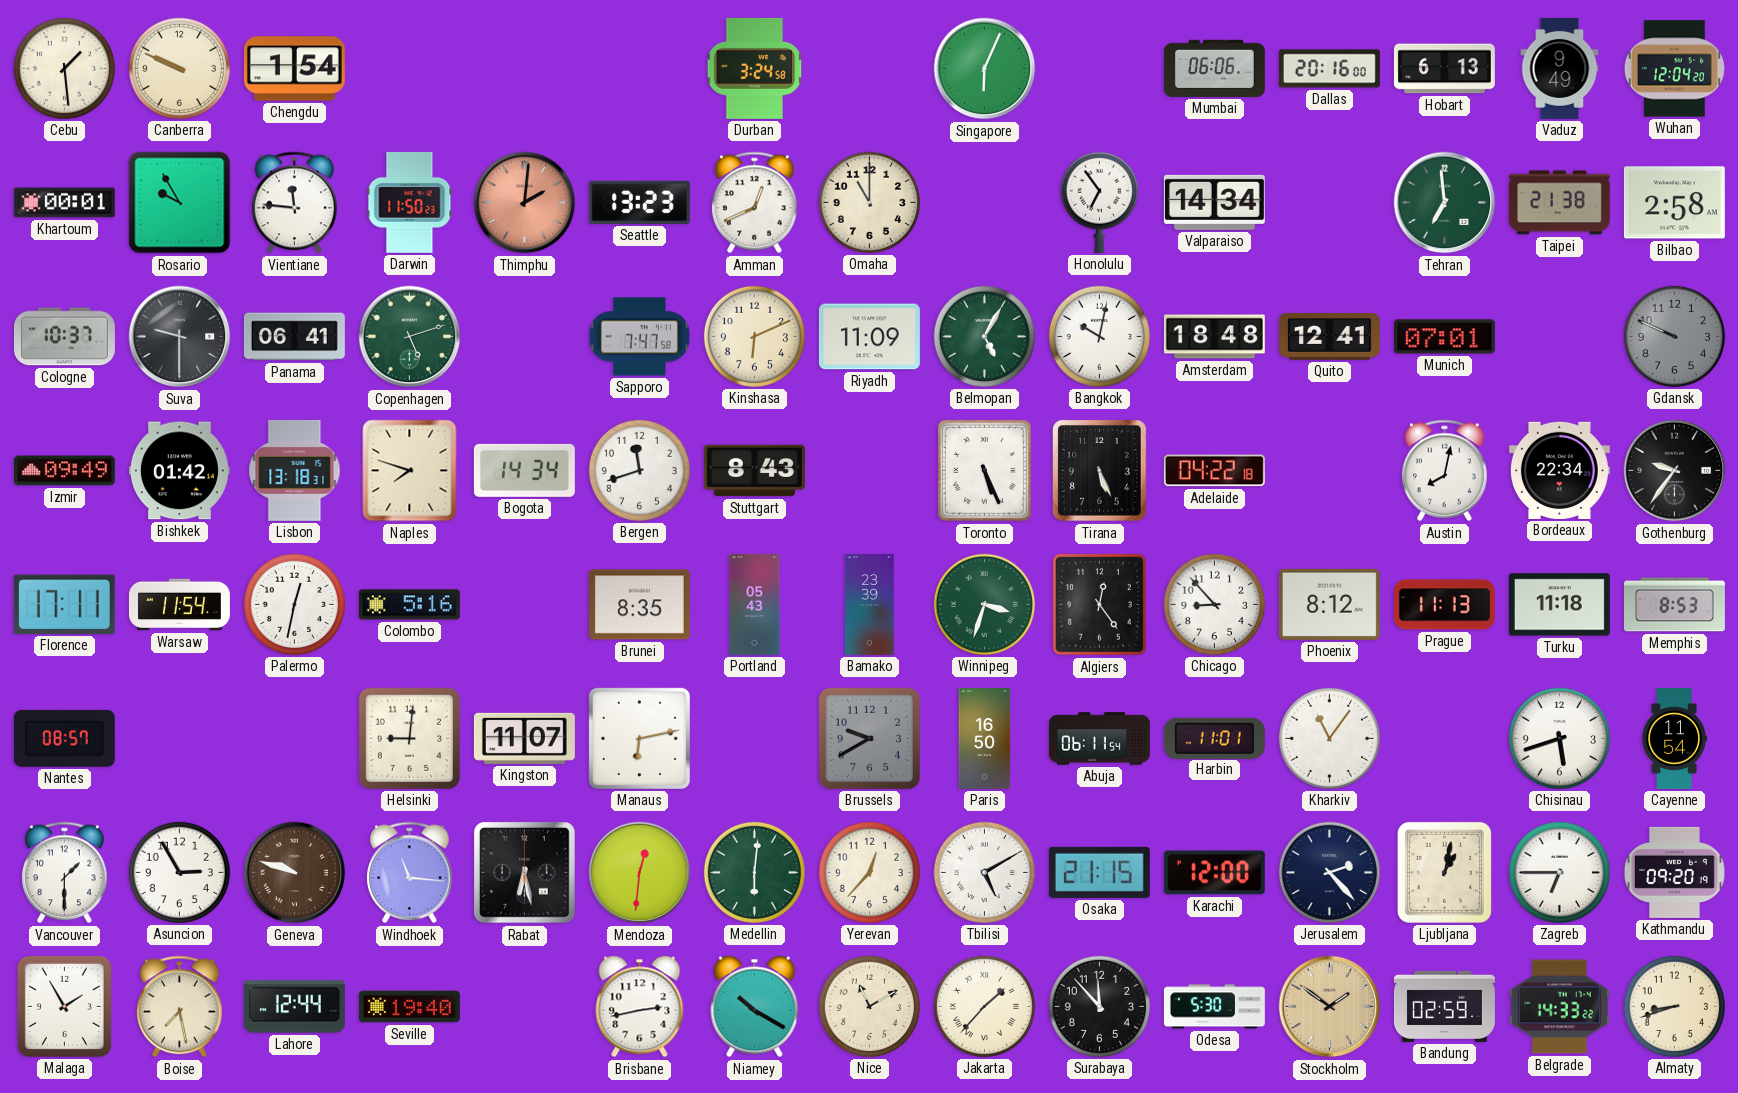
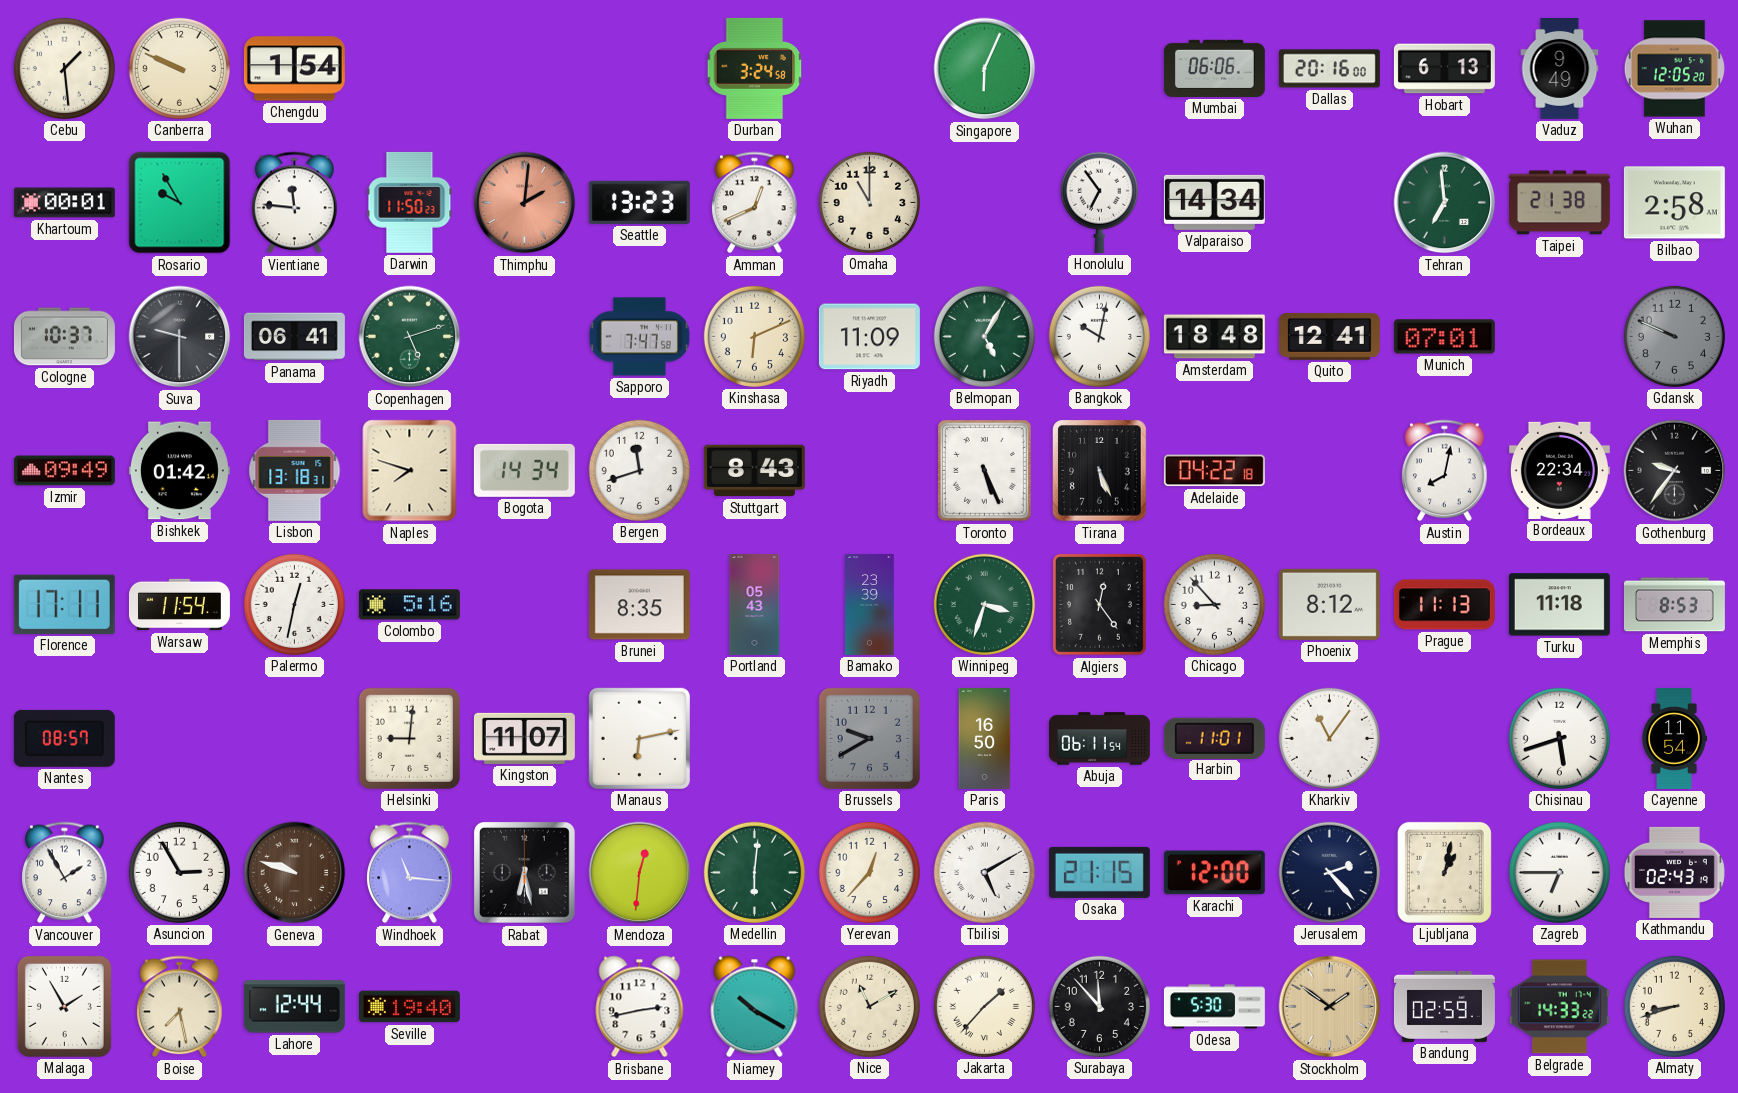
Wuhan: 12:04 -> 12:05 (1674, 69)
Vancouver: 1:30 -> 1:55 (65, 873)
Kathmandu: 09:20 -> 02:43 (1674, 872)
